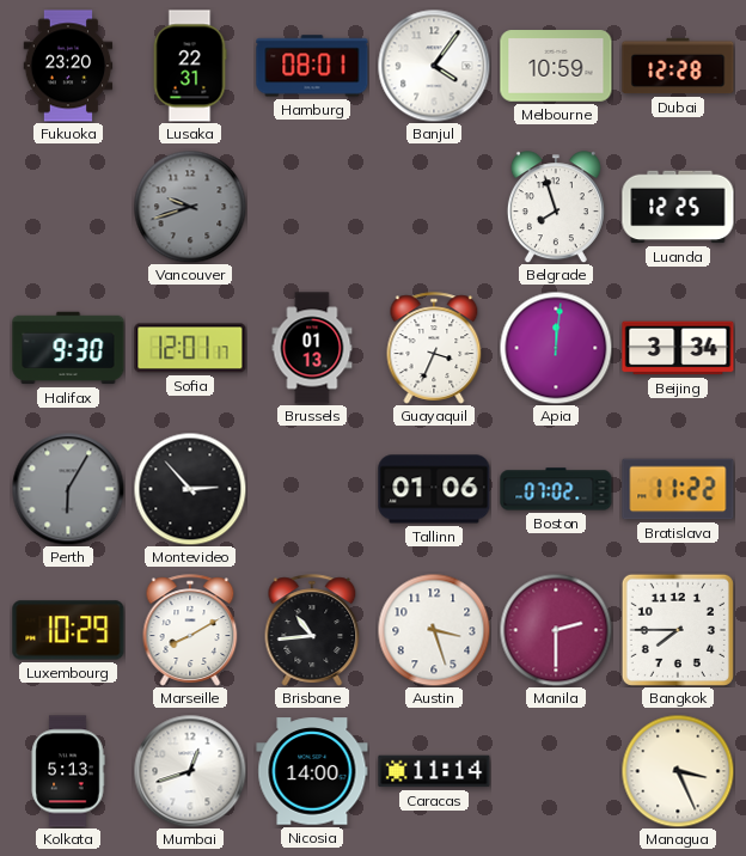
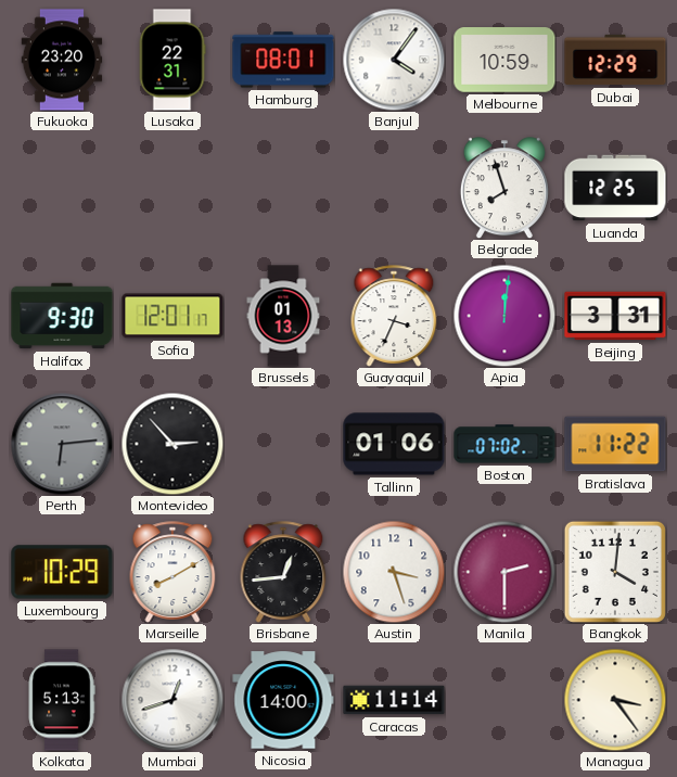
Dubai: 12:28 -> 12:29 (615, 60)
Vancouver: 9:42 -> none (190, 207)
Beijing: 3:34 -> 3:31 (615, 316)
Perth: 6:05 -> 6:14 (62, 444)
Brisbane: 10:44 -> 12:44 (283, 572)
Bangkok: 7:45 -> 4:01 (615, 572)
Managua: 3:26 -> 3:24 (615, 700)
